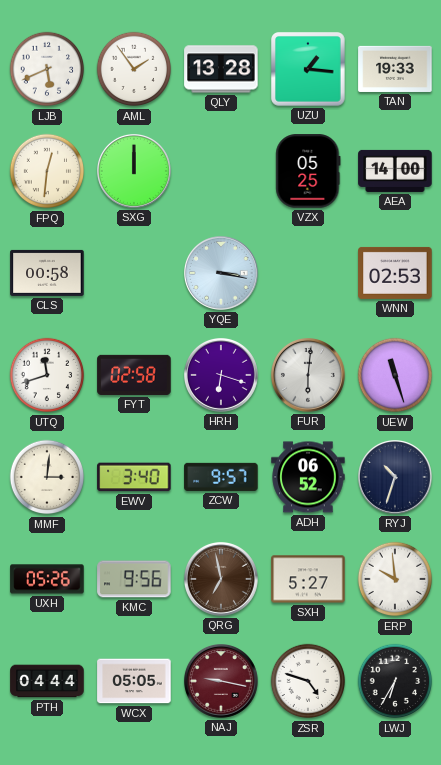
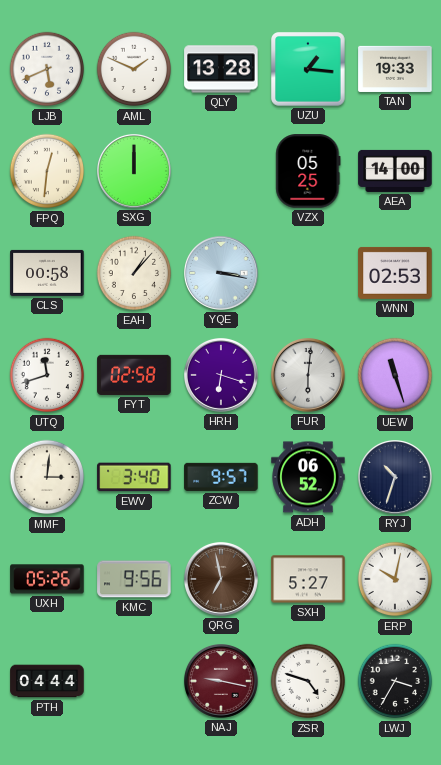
AML: 1:54 -> 1:49 (134, 69)
EAH: none -> 1:07 (134, 273)
ERP: 9:59 -> 10:02 (395, 579)
WCX: 05:05 -> none (134, 681)
LWJ: 6:35 -> 3:35 (395, 681)
